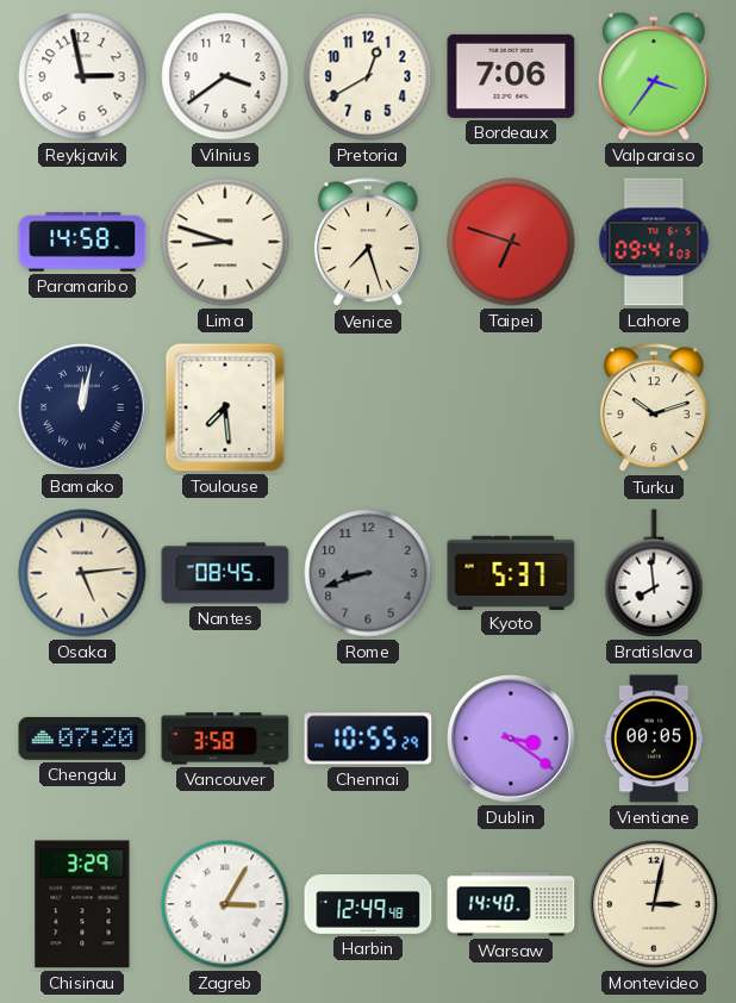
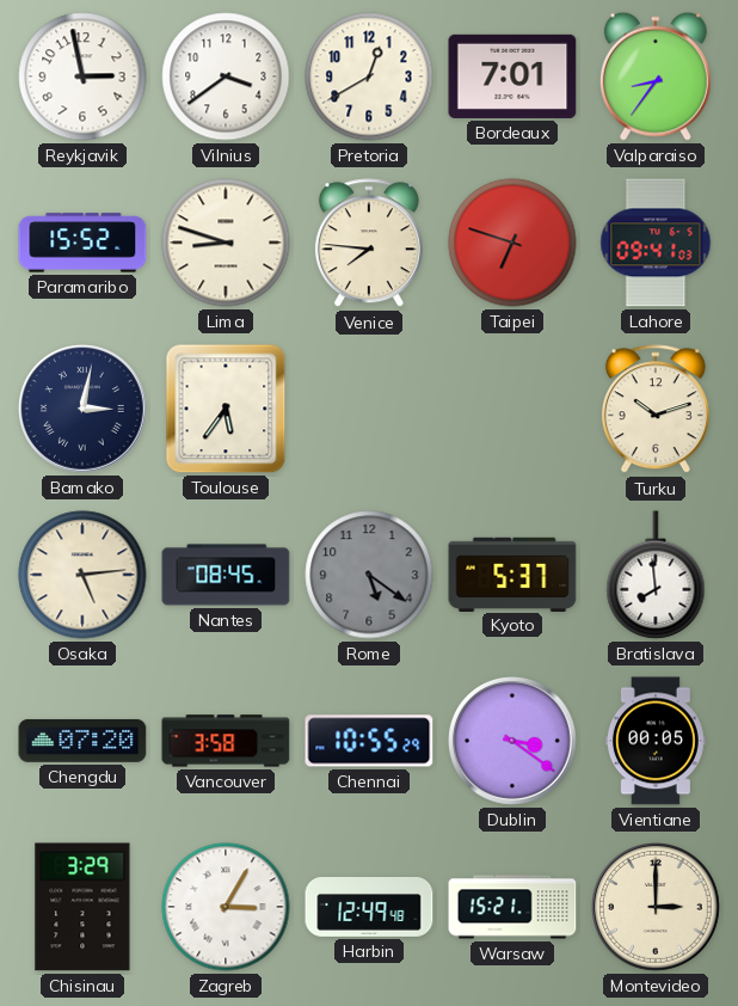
Bordeaux: 7:06 -> 7:01 (512, 76)
Valparaiso: 3:36 -> 8:36 (656, 76)
Paramaribo: 14:58 -> 15:52 (82, 243)
Venice: 7:27 -> 7:46 (369, 244)
Bamako: 12:02 -> 3:02 (84, 410)
Toulouse: 7:29 -> 5:36 (226, 409)
Rome: 8:42 -> 5:21 (369, 575)
Warsaw: 14:40 -> 15:21 (512, 907)
Montevideo: 3:02 -> 3:00 (657, 908)
